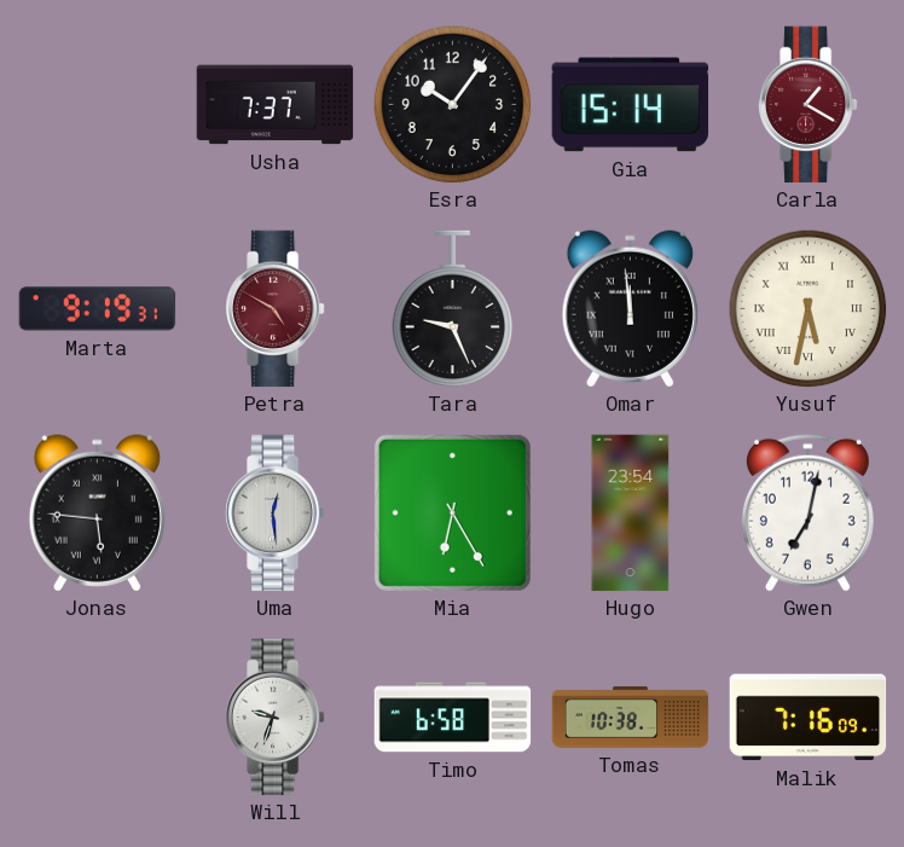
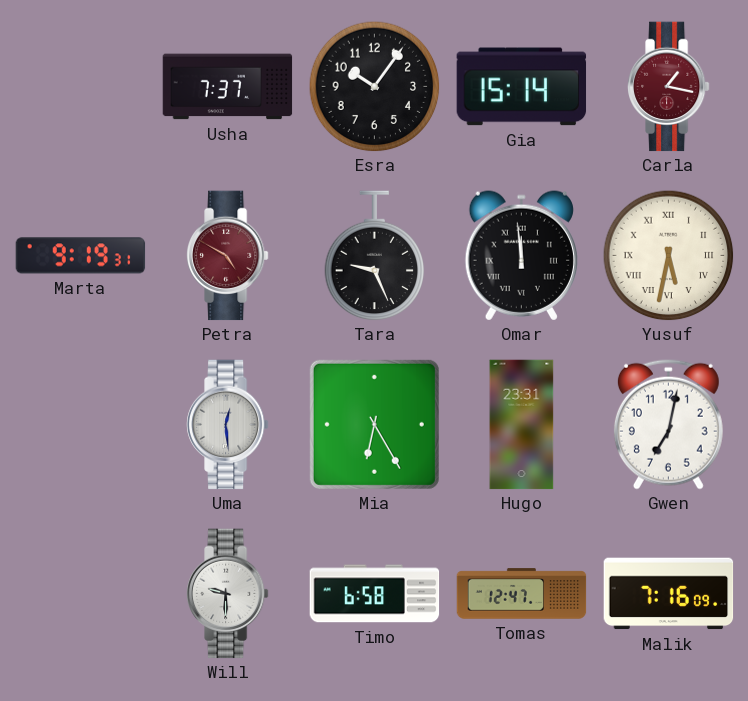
Carla: 1:20 -> 1:17 (669, 87)
Jonas: 5:46 -> none (97, 514)
Hugo: 23:54 -> 23:31 (522, 425)
Will: 9:33 -> 9:30 (228, 594)
Tomas: 10:38 -> 12:47 (522, 594)
